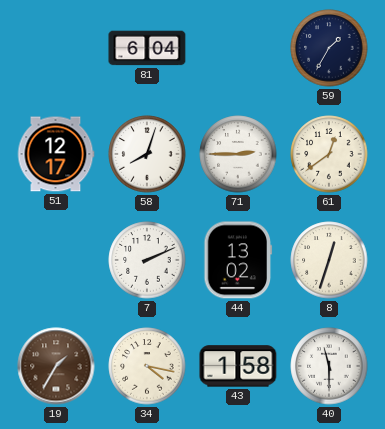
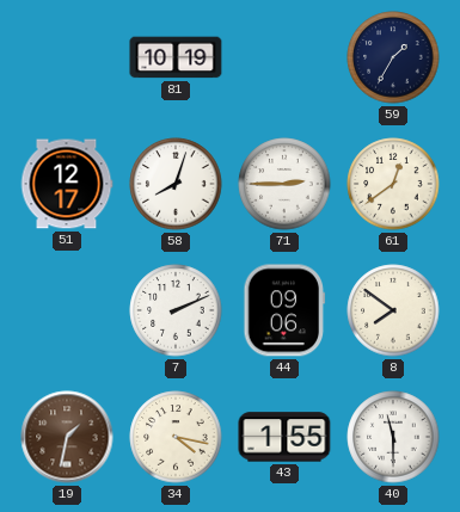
81: 6:04 -> 10:19 (176, 57)
44: 13:02 -> 09:06 (284, 310)
8: 12:33 -> 7:51 (393, 310)
19: 1:35 -> 1:32 (67, 437)
43: 1:58 -> 1:55 (284, 437)
